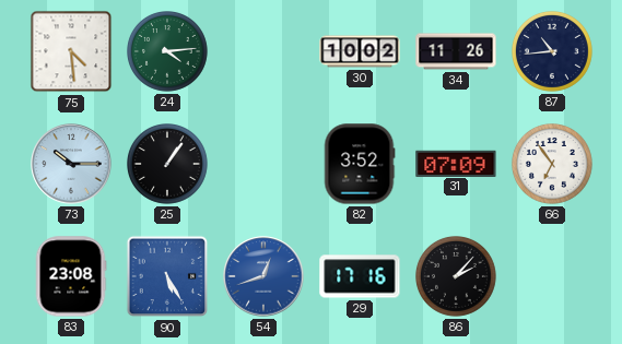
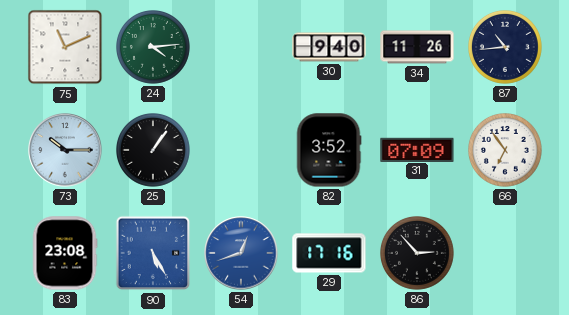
75: 4:29 -> 11:11 (65, 47)
30: 10:02 -> 9:40 (329, 47)
86: 2:07 -> 2:53 (418, 254)
